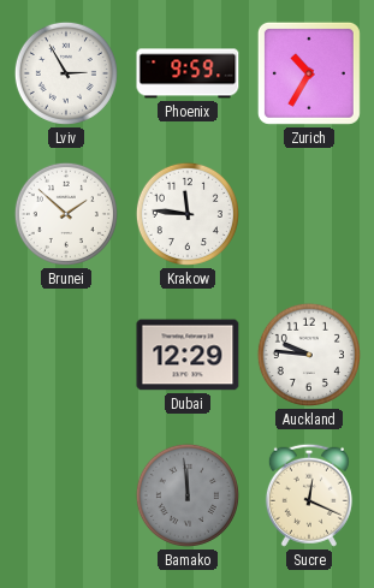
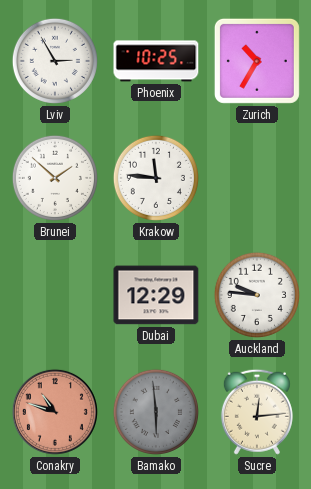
Phoenix: 9:59 -> 10:25 (156, 61)
Conakry: none -> 10:48 (55, 412)
Bamako: 11:59 -> 5:59 (156, 412)
Sucre: 12:19 -> 12:14 (257, 412)
